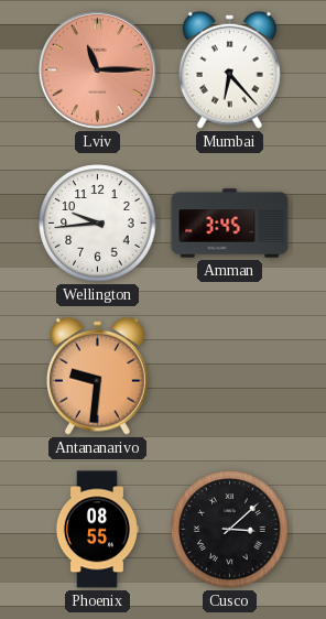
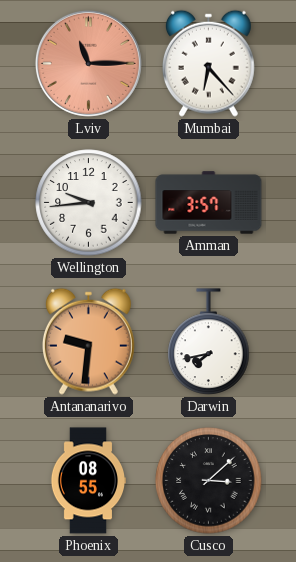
Amman: 3:45 -> 3:57 (209, 203)
Darwin: none -> 7:43 (209, 342)
